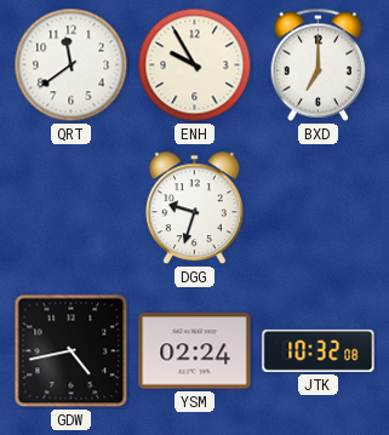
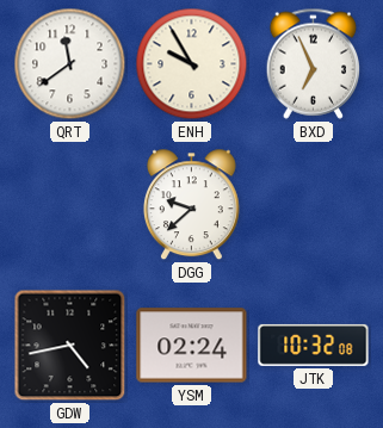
BXD: 7:00 -> 6:56 (314, 63)
DGG: 9:33 -> 9:38 (191, 205)
